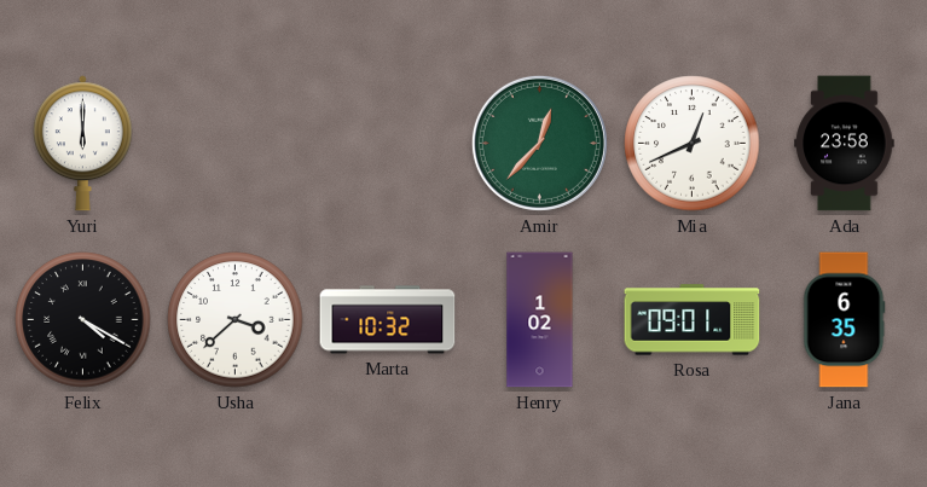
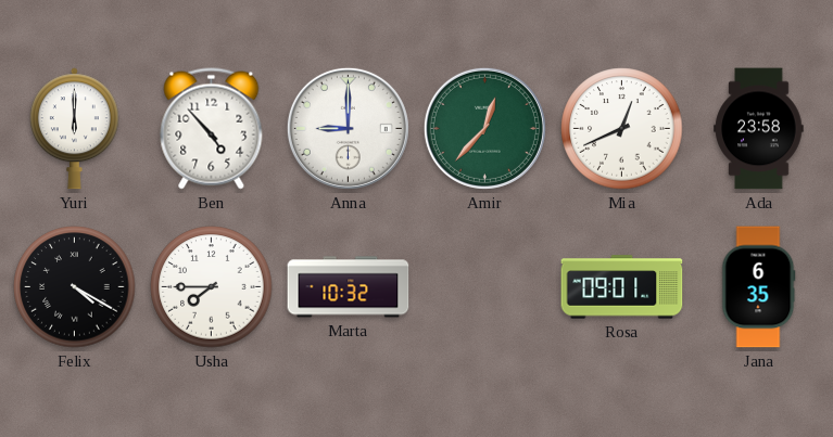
Ben: none -> 4:53 (212, 129)
Anna: none -> 9:00 (348, 128)
Usha: 3:38 -> 7:45 (212, 287)
Henry: 1:02 -> none (540, 320)
